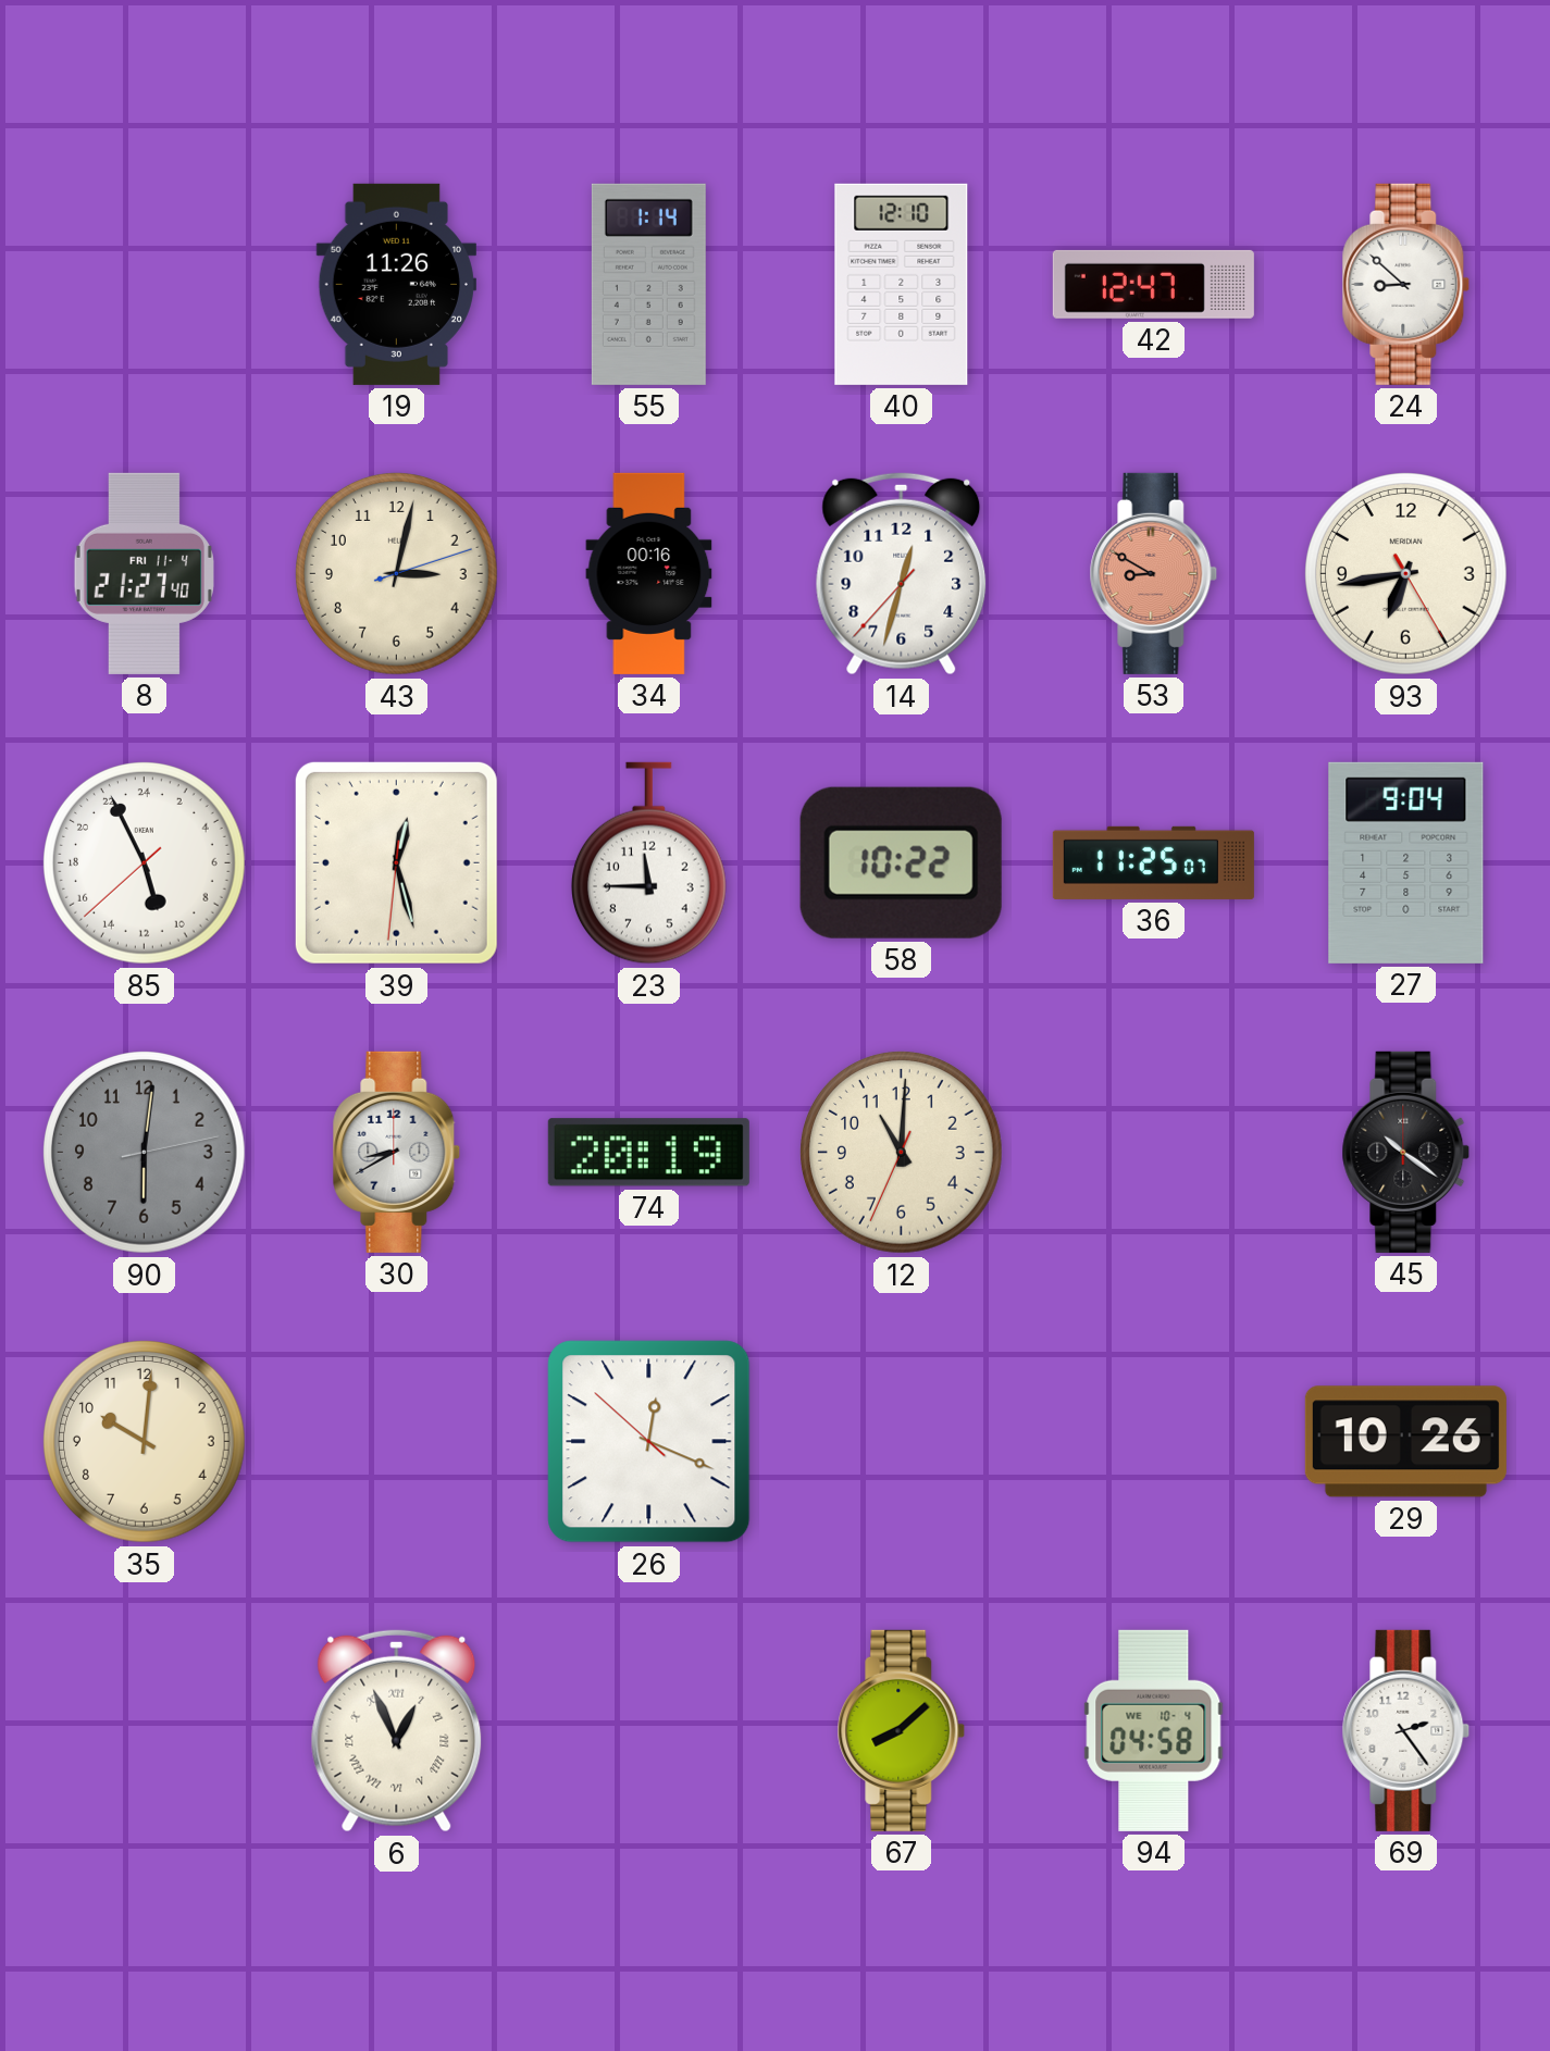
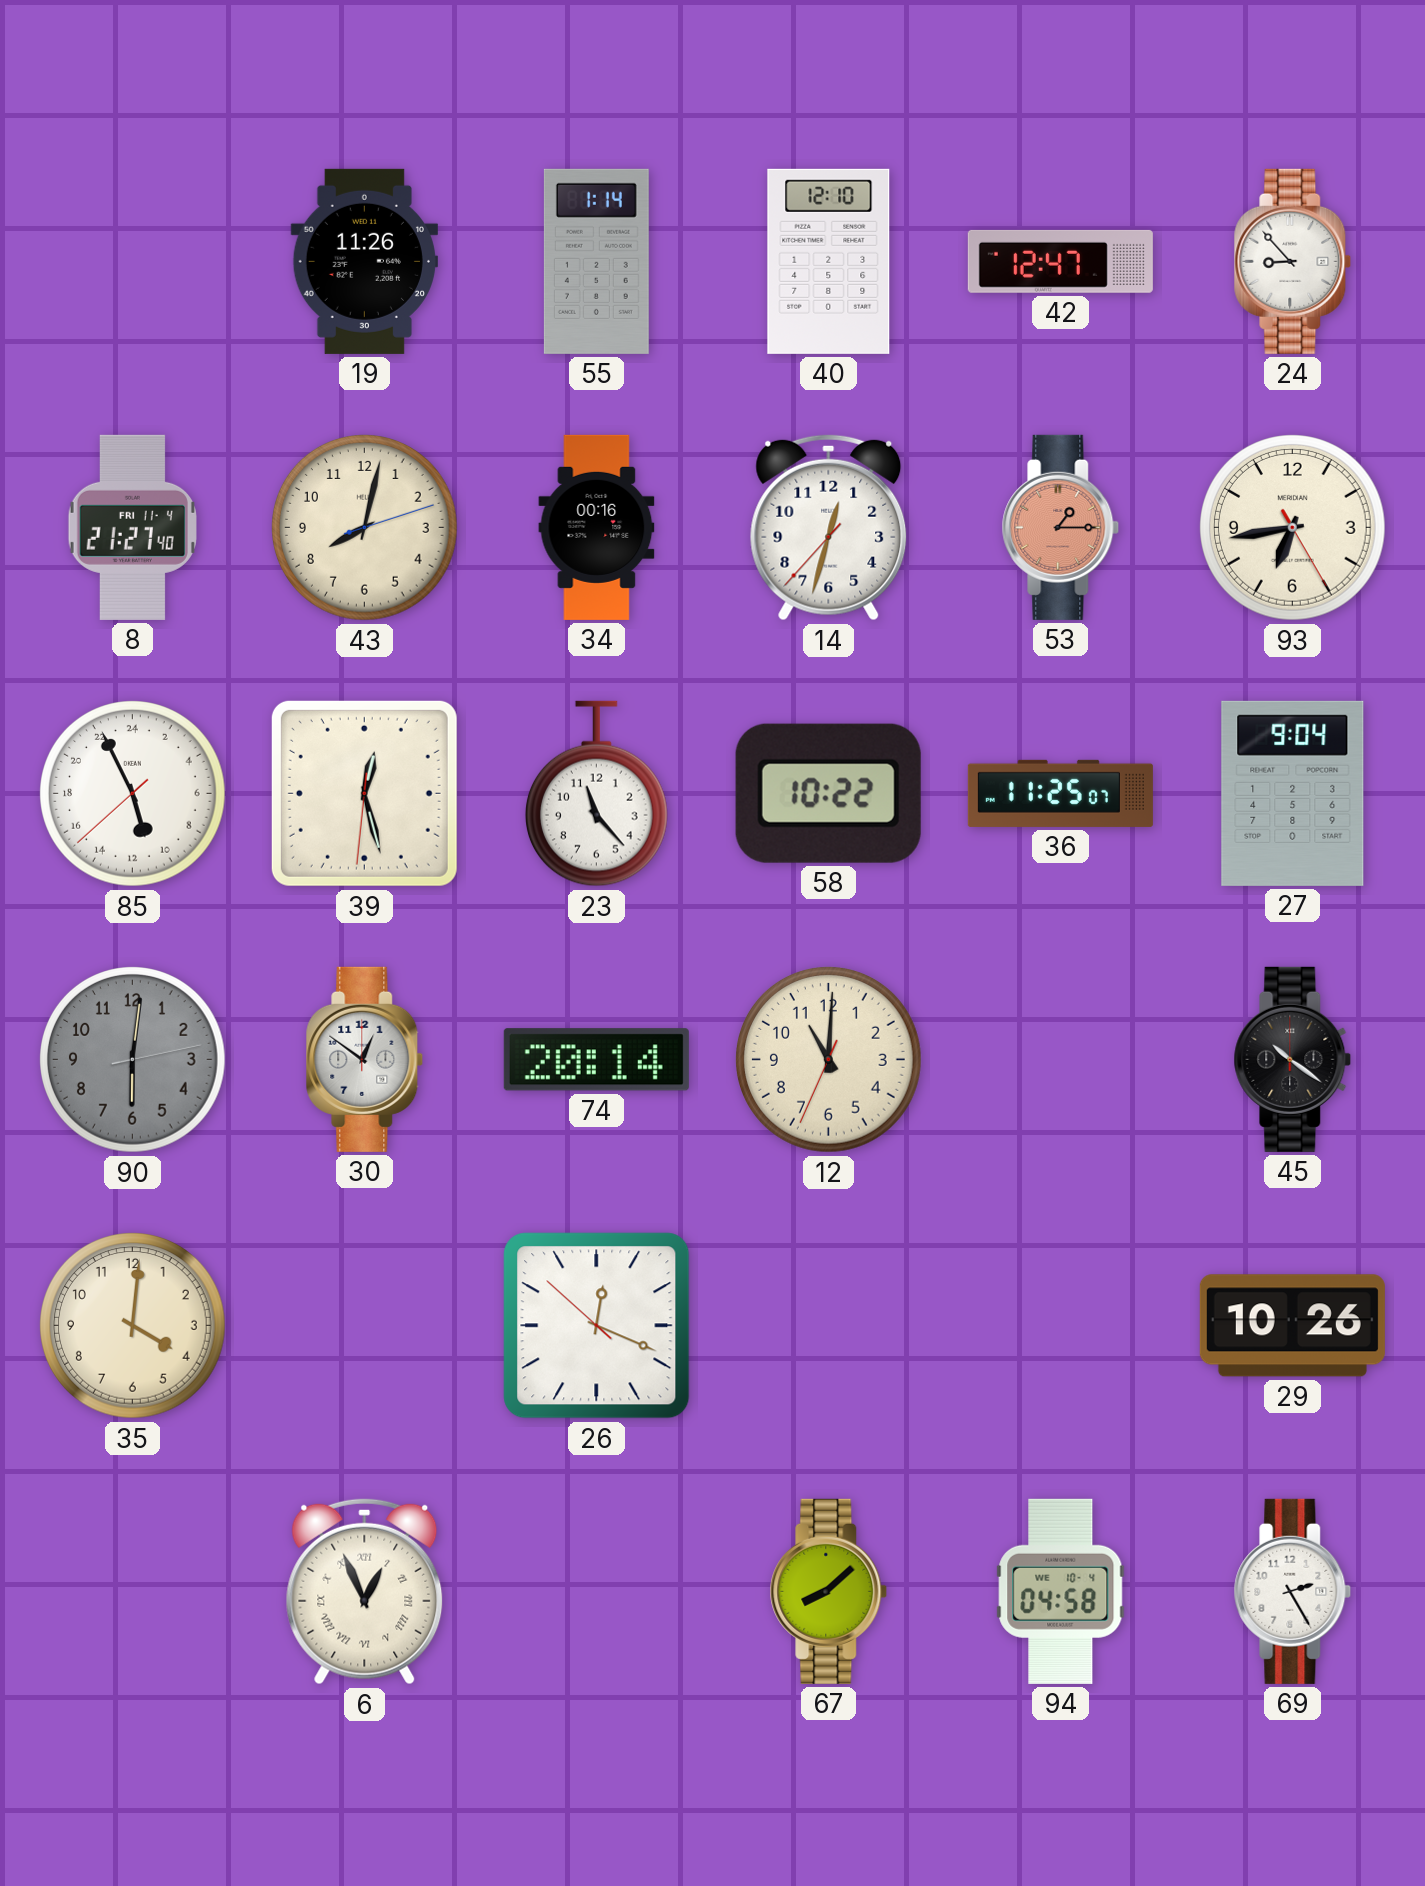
24: 8:52 -> 8:53 (1293, 261)
43: 3:02 -> 8:02 (365, 528)
53: 8:50 -> 1:15 (1061, 527)
23: 11:45 -> 11:23 (596, 794)
30: 8:40 -> 12:51 (365, 1059)
74: 20:19 -> 20:14 (596, 1060)
35: 10:01 -> 4:01 (133, 1326)
69: 2:24 -> 2:25 (1293, 1591)
